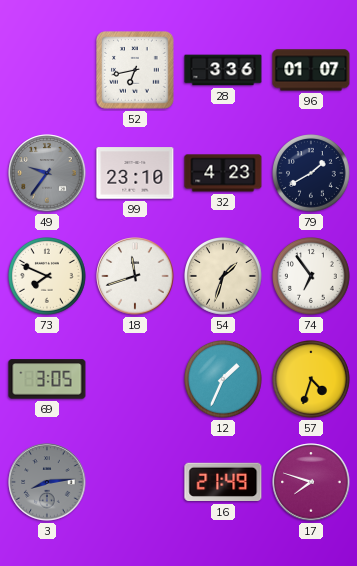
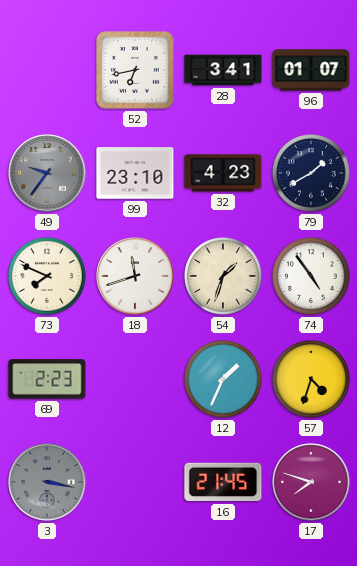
28: 3:36 -> 3:41 (223, 70)
74: 6:54 -> 4:54 (312, 277)
69: 3:05 -> 2:23 (47, 379)
3: 8:14 -> 3:17 (47, 482)
16: 21:49 -> 21:45 (223, 482)
